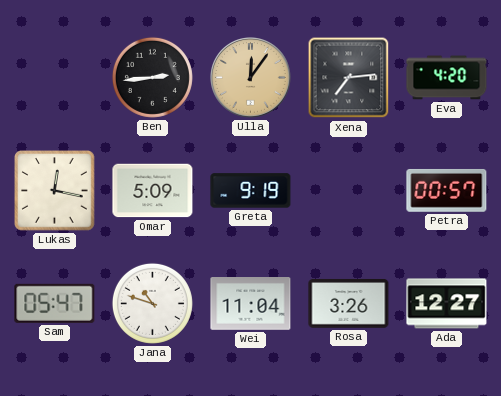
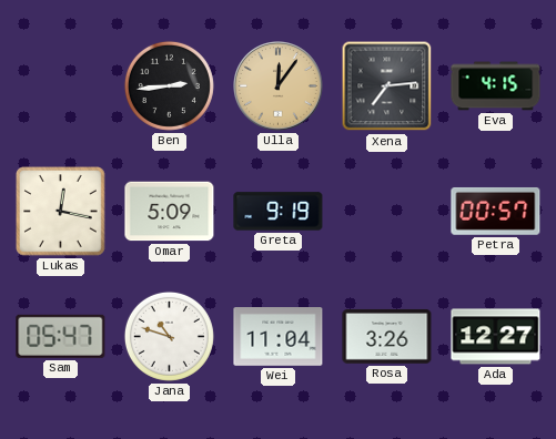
Eva: 4:20 -> 4:15 (496, 86)
